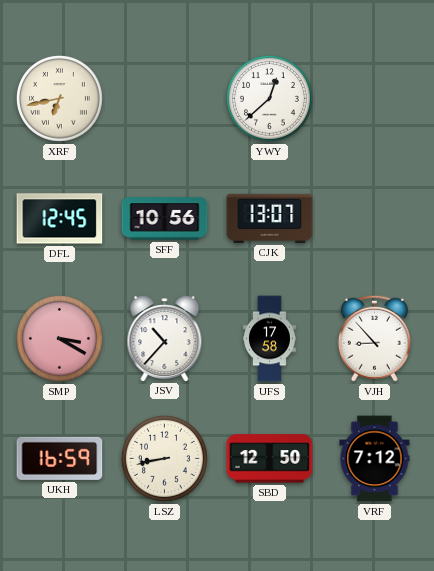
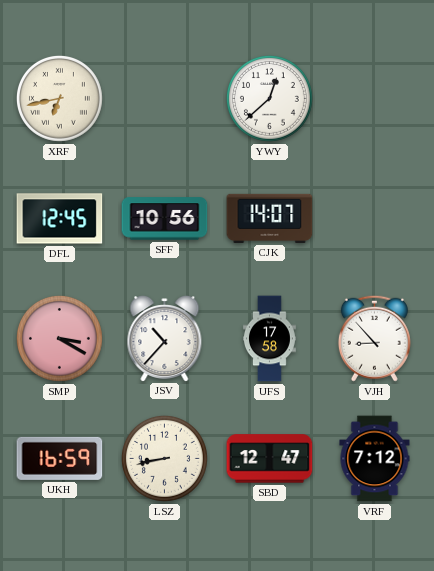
CJK: 13:07 -> 14:07 (270, 218)
SBD: 12:50 -> 12:47 (270, 459)
